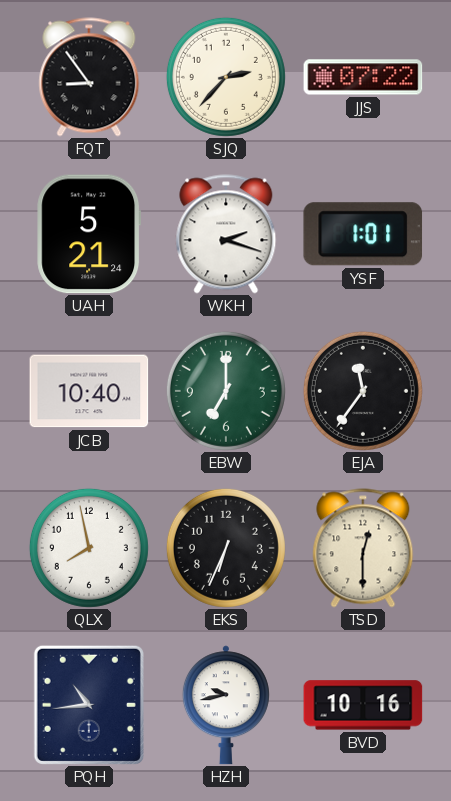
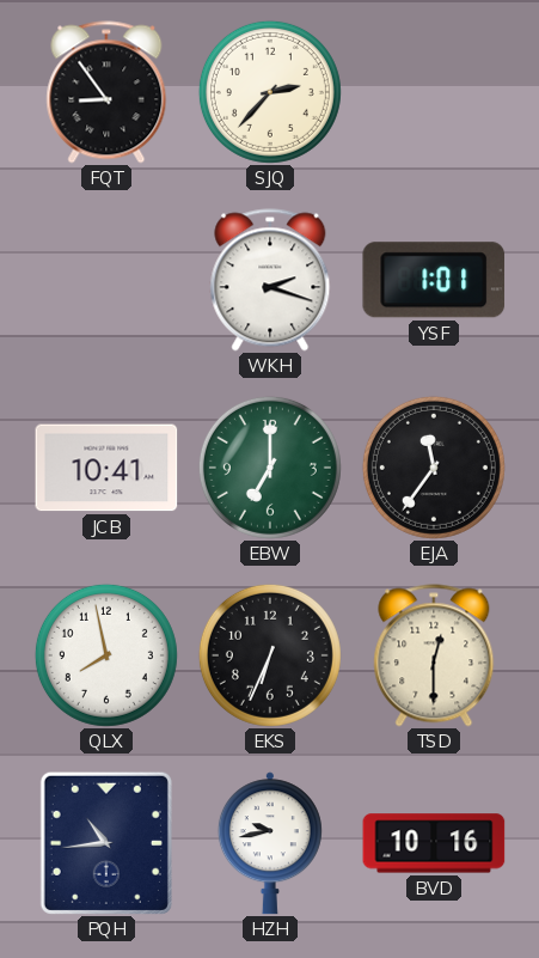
JJS: 07:22 -> none (363, 77)
UAH: 5:21 -> none (89, 234)
JCB: 10:40 -> 10:41 (106, 468)
